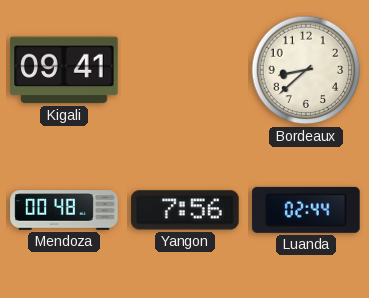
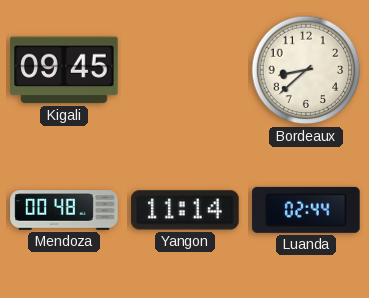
Kigali: 09:41 -> 09:45 (64, 70)
Yangon: 7:56 -> 11:14 (185, 210)
